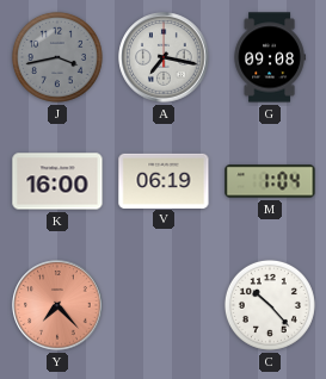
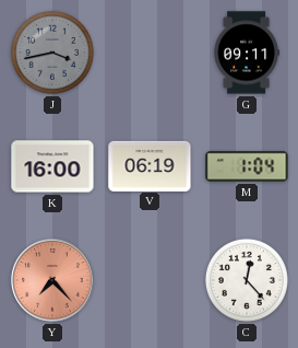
A: 7:17 -> none (164, 57)
G: 09:08 -> 09:11 (247, 53)
C: 10:23 -> 12:23 (247, 280)
